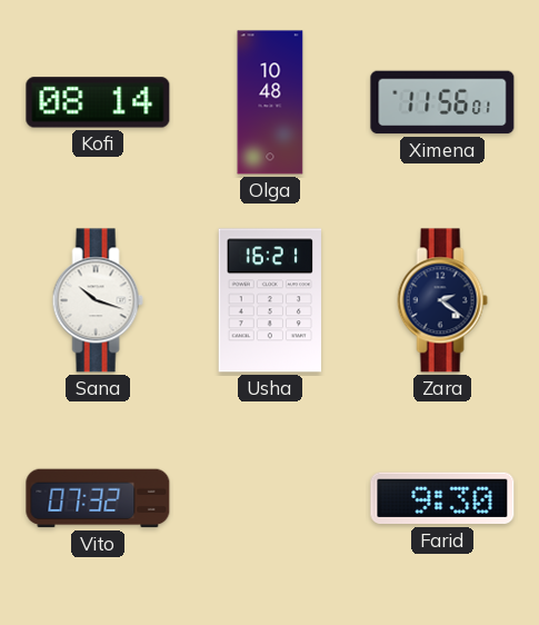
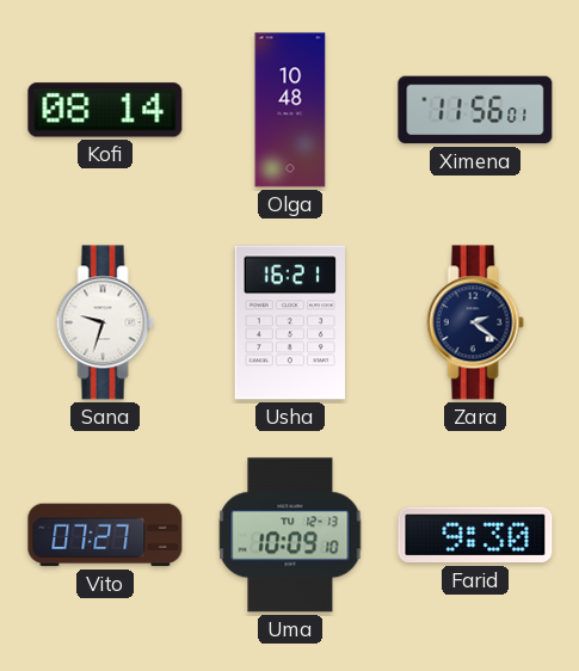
Sana: 10:18 -> 9:33 (105, 322)
Vito: 07:32 -> 07:27 (105, 535)
Uma: none -> 10:09 (290, 535)
